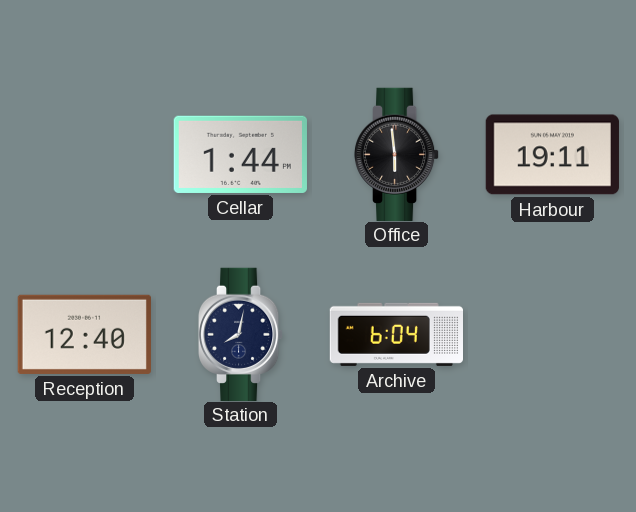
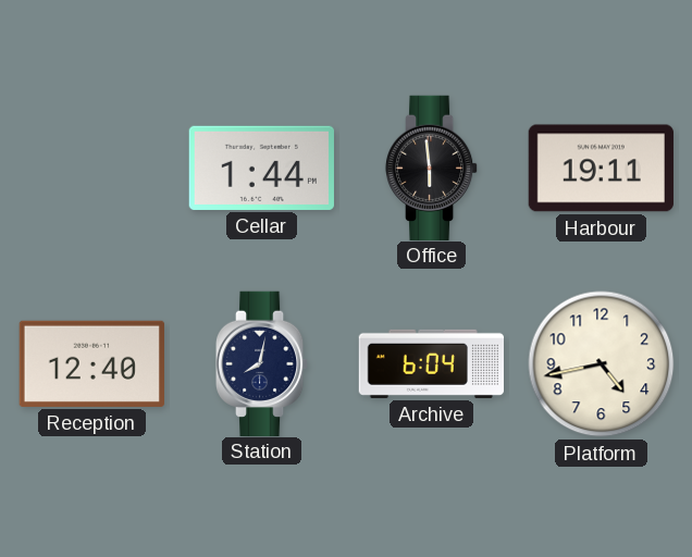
Platform: none -> 4:43 (602, 364)
